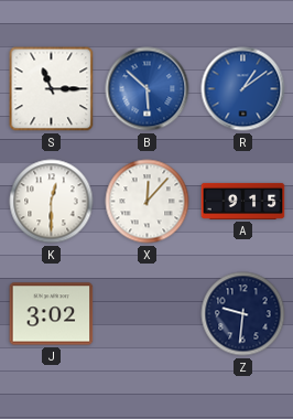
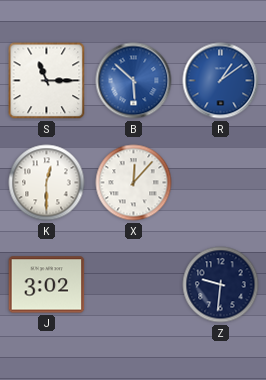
A: 9:15 -> none (243, 201)
